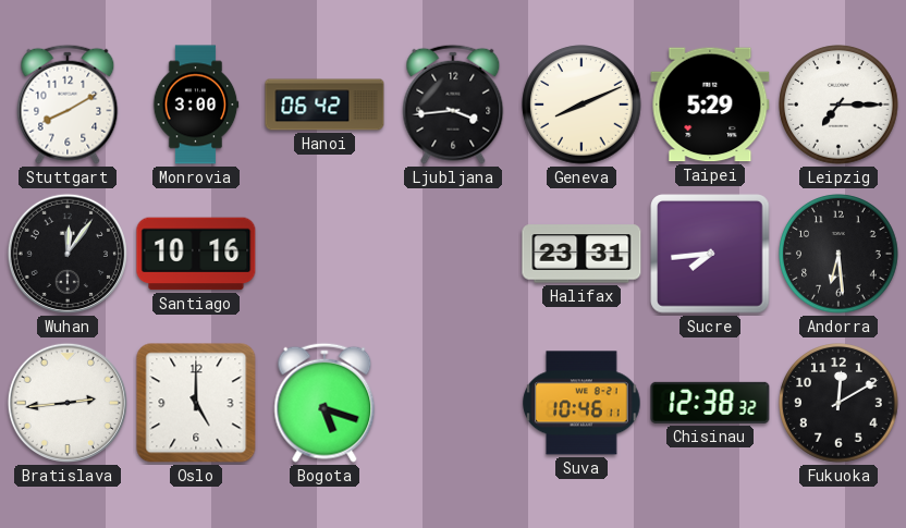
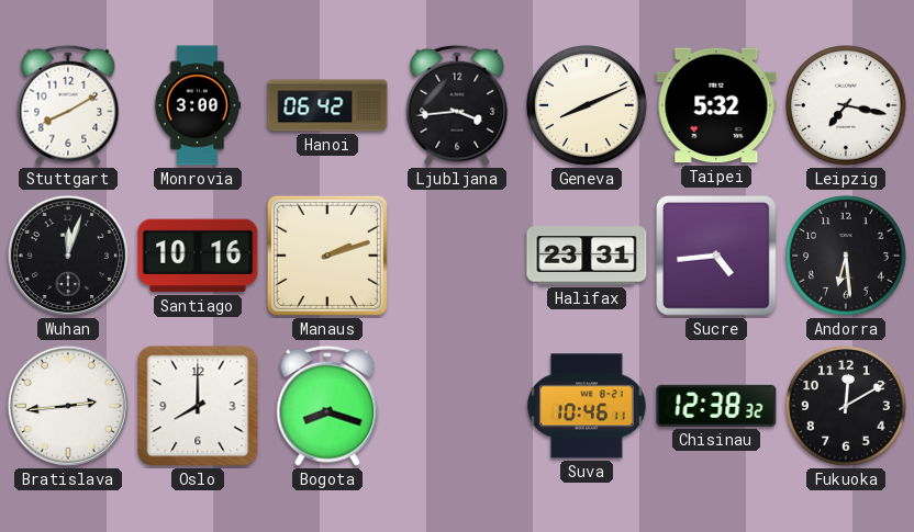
Taipei: 5:29 -> 5:32 (716, 105)
Leipzig: 7:15 -> 7:17 (846, 105)
Wuhan: 12:06 -> 12:03 (68, 256)
Manaus: none -> 2:12 (327, 256)
Sucre: 7:44 -> 4:44 (716, 256)
Oslo: 5:00 -> 8:00 (198, 406)
Bogota: 5:18 -> 8:18 (327, 406)
